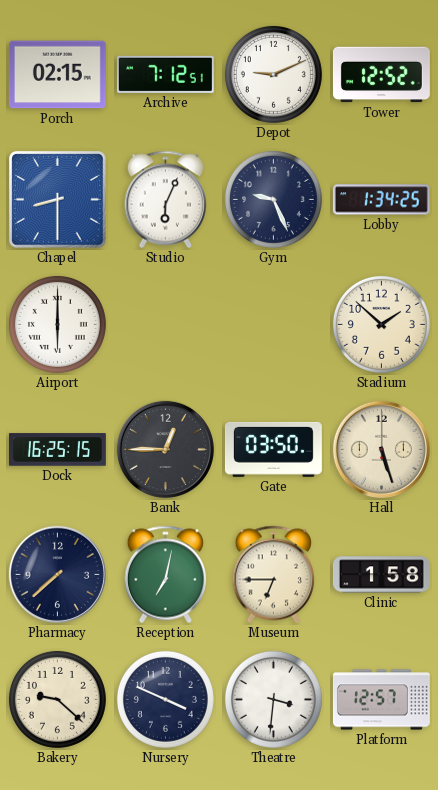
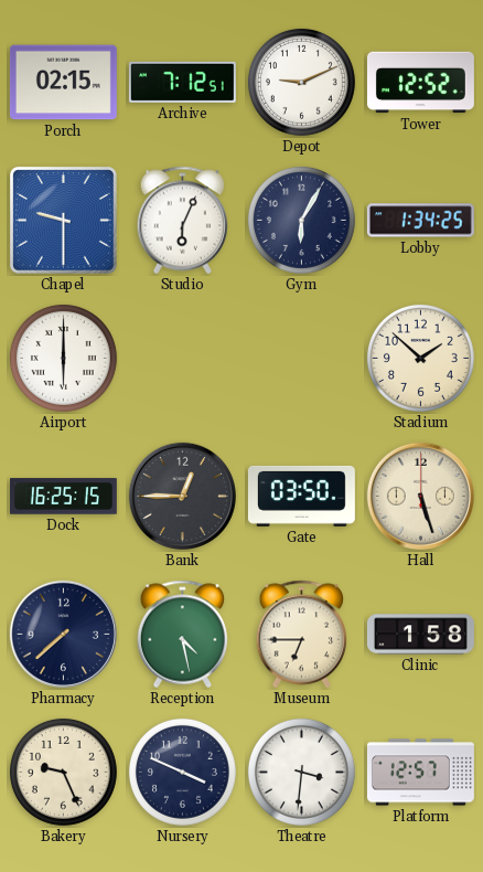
Chapel: 8:30 -> 9:30 (64, 221)
Gym: 9:26 -> 6:05 (301, 220)
Reception: 7:02 -> 4:28 (182, 635)
Bakery: 9:22 -> 9:26 (63, 772)
